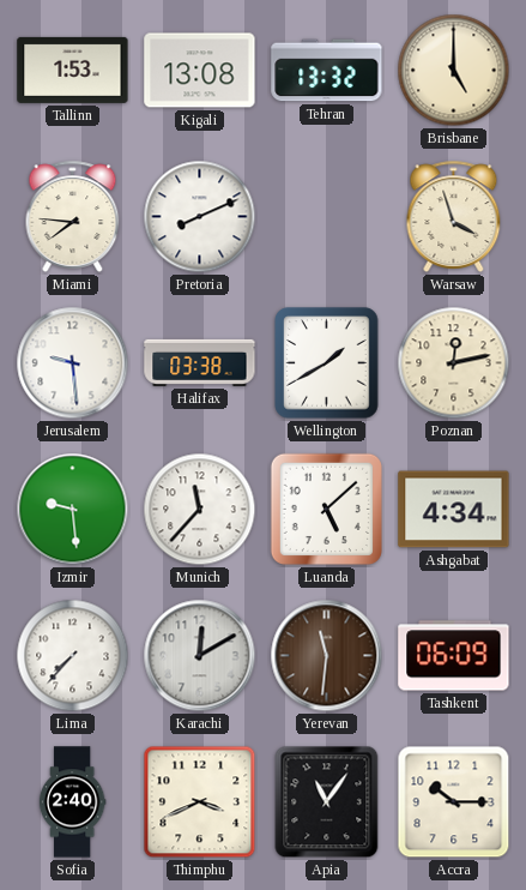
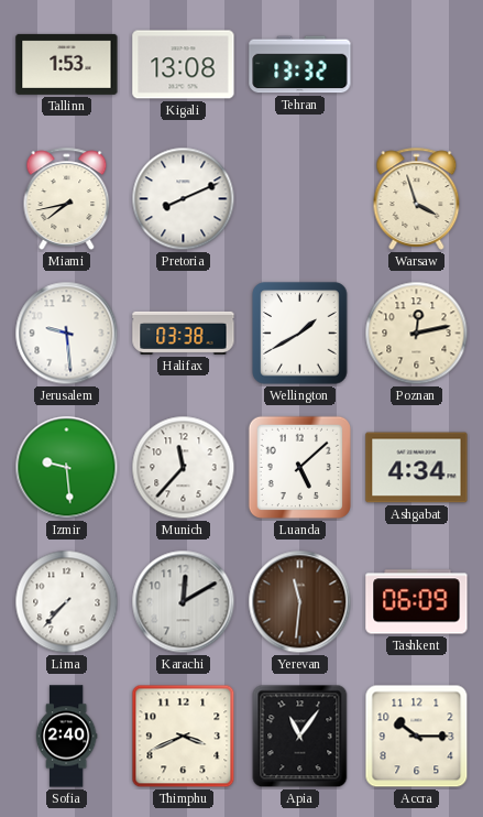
Brisbane: 5:00 -> none (454, 71)
Miami: 7:46 -> 7:43 (67, 198)
